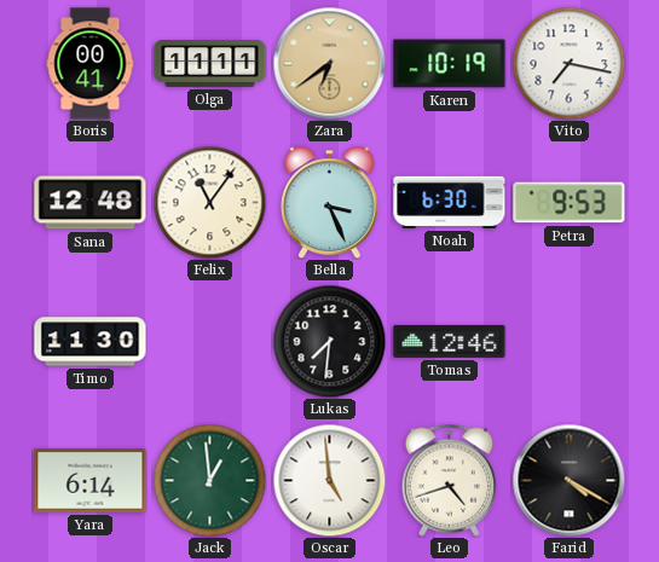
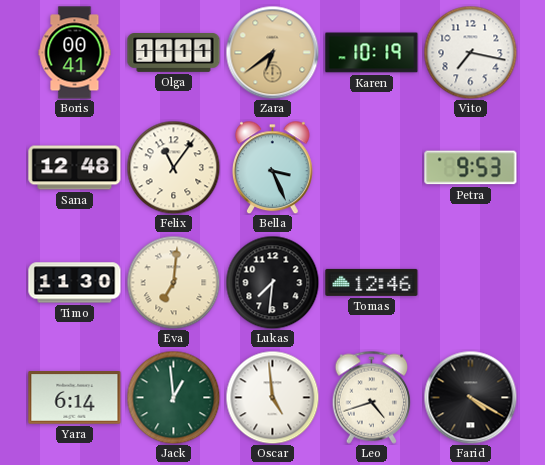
Noah: 6:30 -> none (450, 202)
Eva: none -> 7:01 (173, 282)
